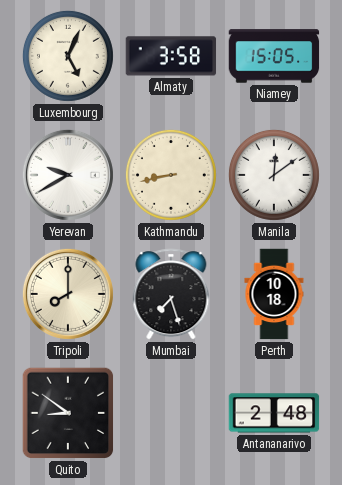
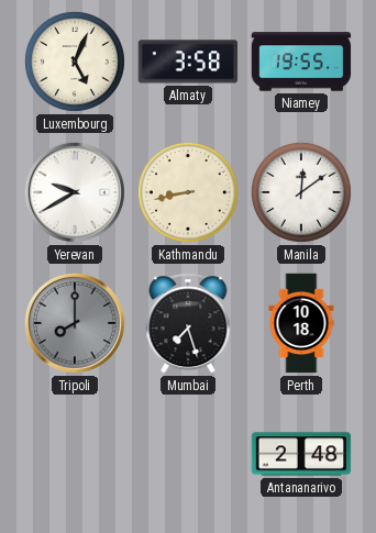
Niamey: 15:05 -> 19:55 (301, 62)
Tripoli dial: cream -> grey (75, 323)
Quito: 8:51 -> none (68, 413)
